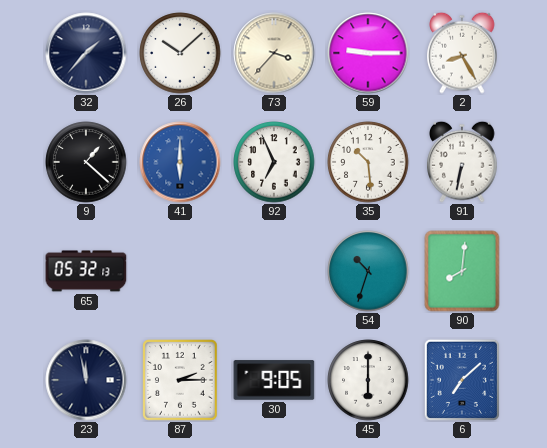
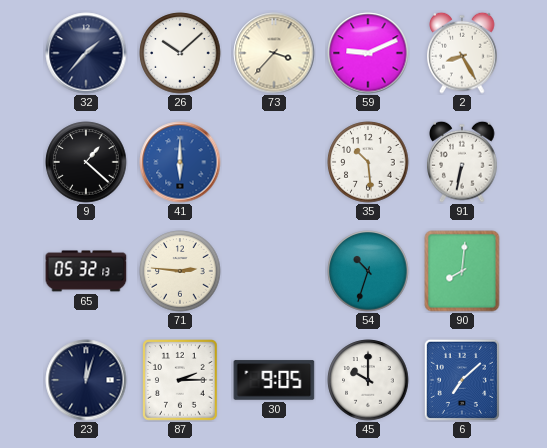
59: 9:15 -> 9:11 (368, 53)
92: 6:56 -> none (274, 162)
71: none -> 2:46 (180, 271)
23: 11:58 -> 12:03 (86, 380)
45: 6:00 -> 10:00 (368, 380)
